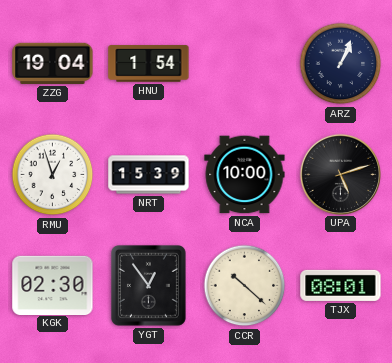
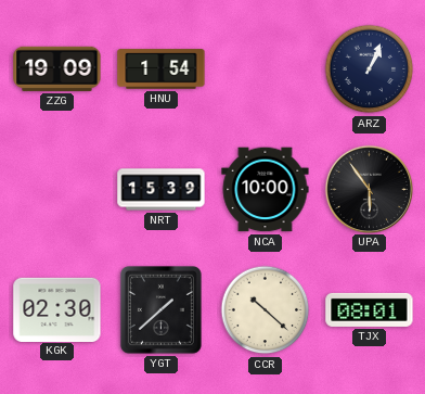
ZZG: 19:04 -> 19:09 (57, 68)
RMU: 12:57 -> none (53, 175)
UPA: 5:12 -> 5:54 (369, 189)
YGT: 12:54 -> 1:38 (160, 309)
